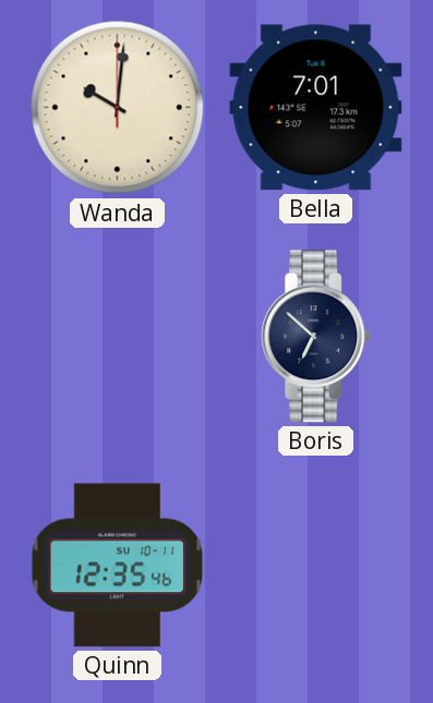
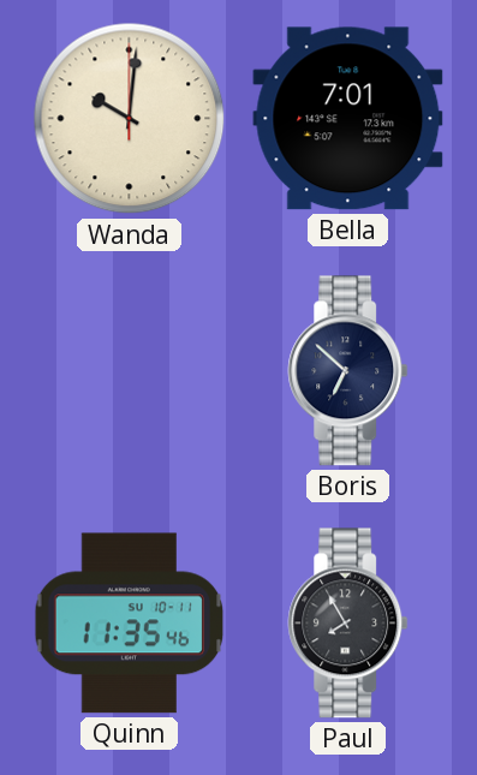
Quinn: 12:35 -> 11:35 (130, 624)
Paul: none -> 7:55 (348, 624)
